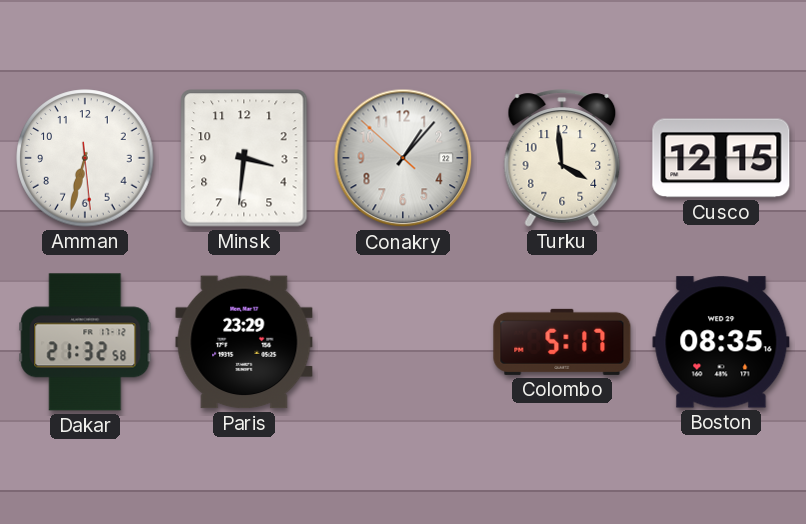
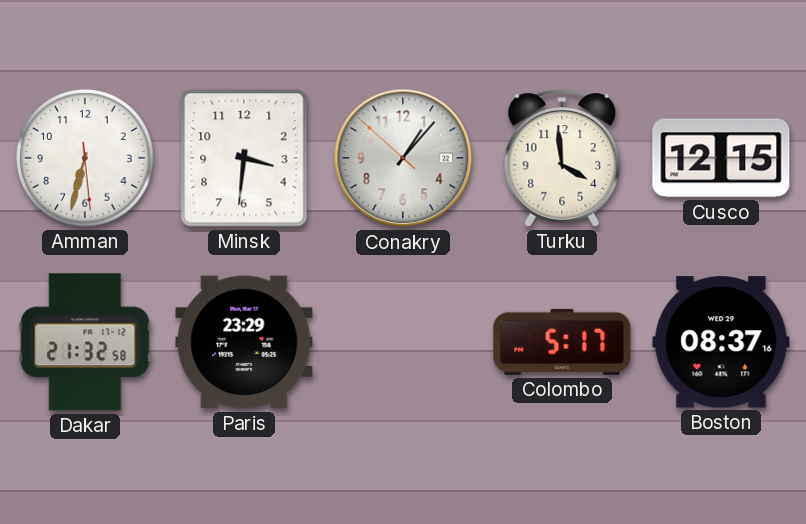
Boston: 08:35 -> 08:37 (721, 342)
